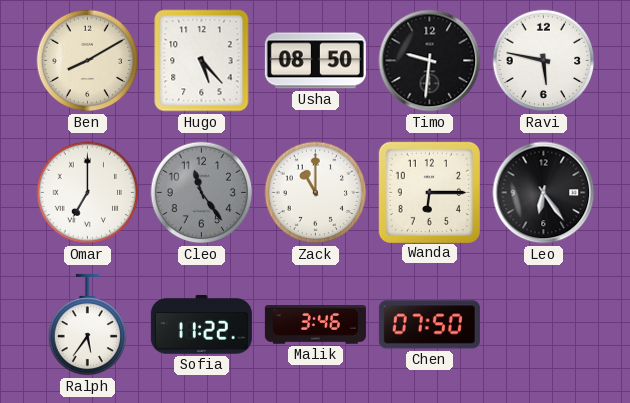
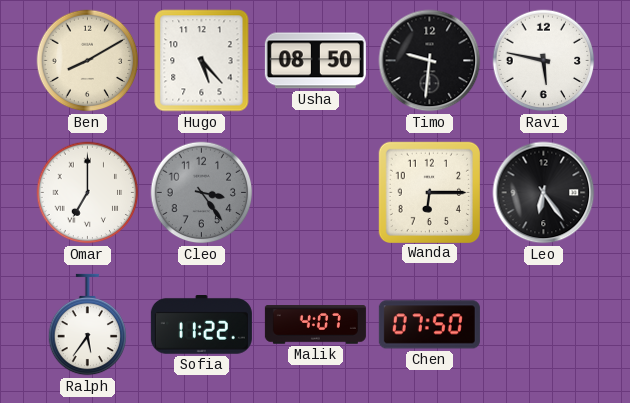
Cleo: 11:24 -> 3:24 (202, 193)
Zack: 11:00 -> none (316, 193)
Malik: 3:46 -> 4:07 (315, 325)
